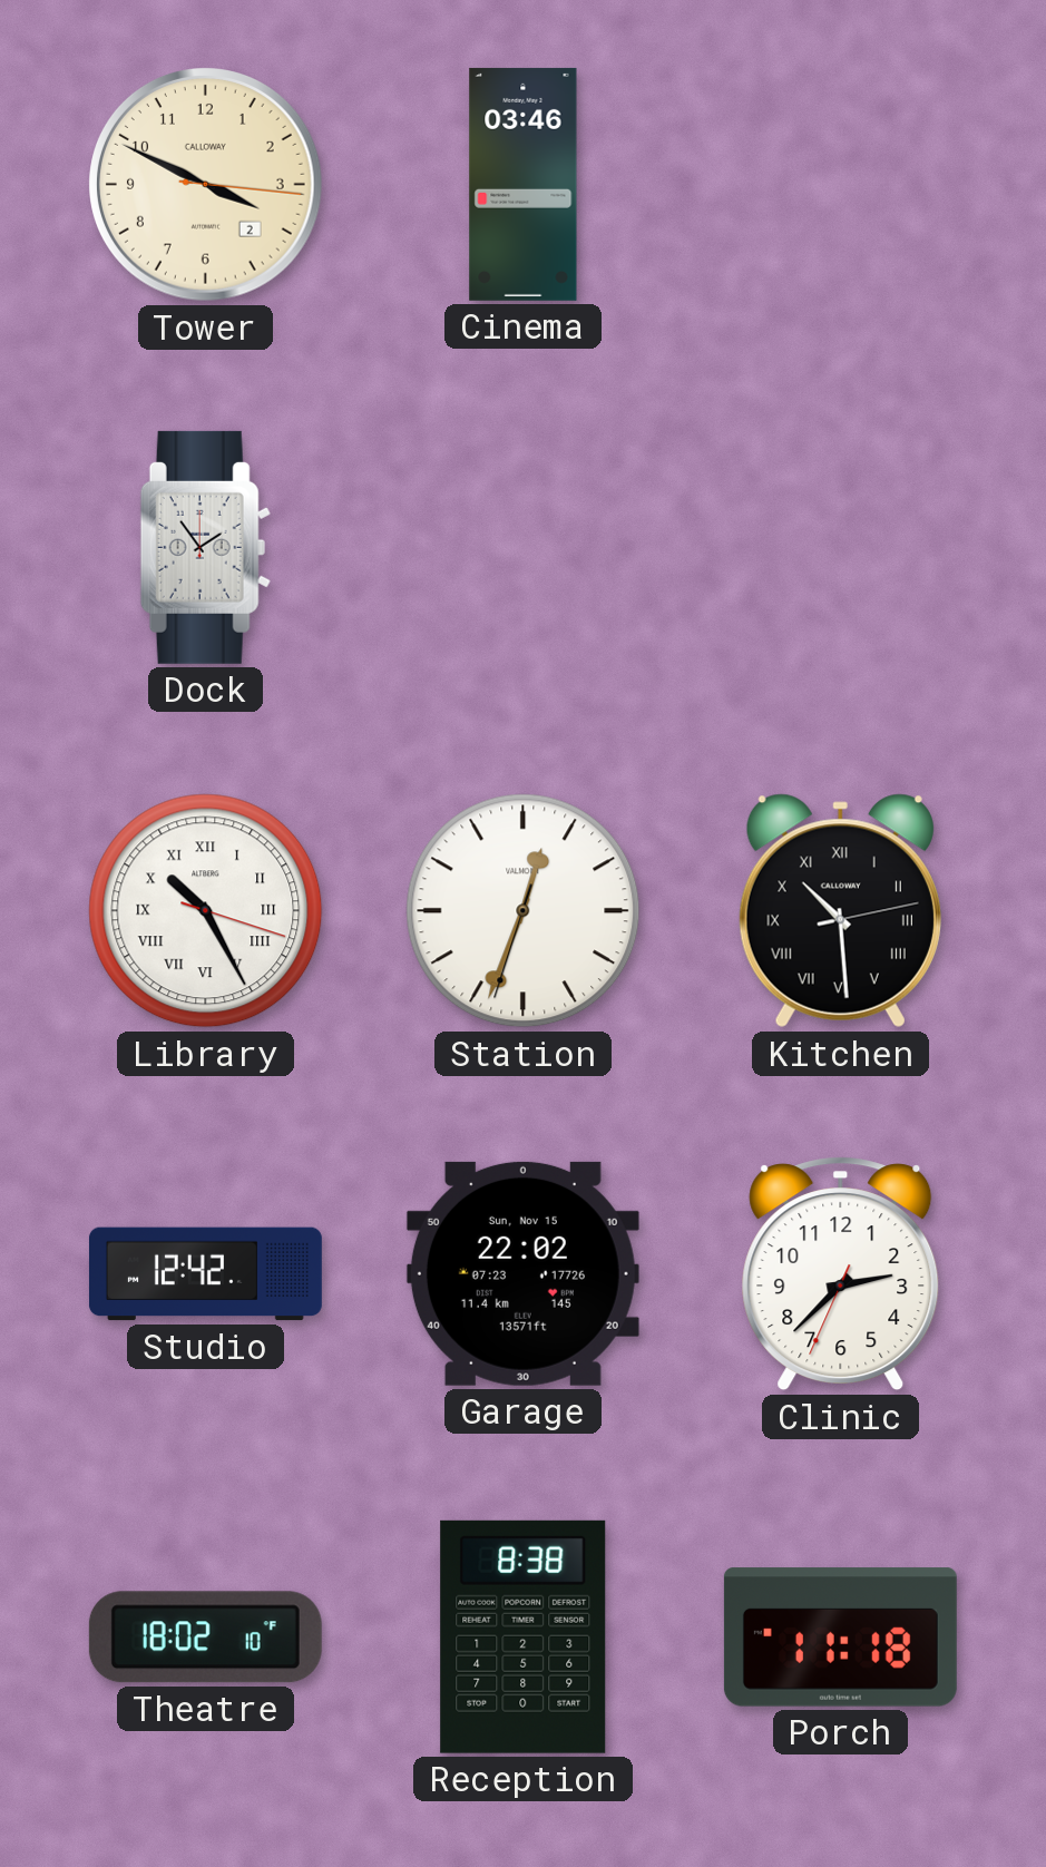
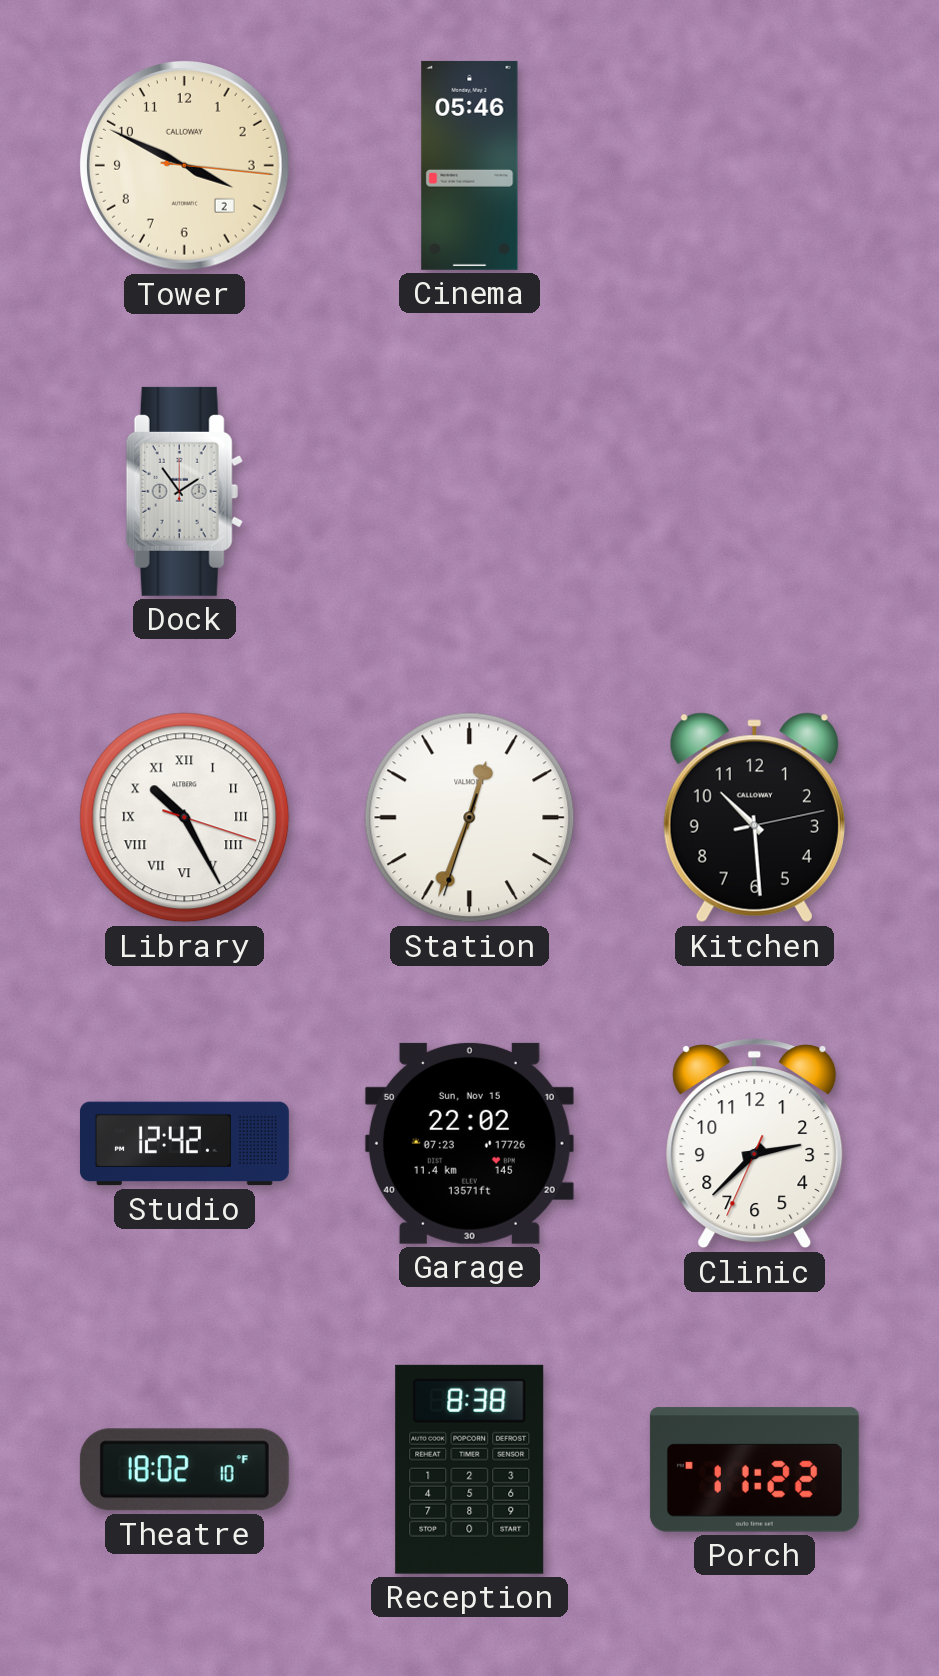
Cinema: 03:46 -> 05:46 (470, 165)
Kitchen numerals: Roman -> Arabic (754, 818)
Porch: 11:18 -> 11:22 (754, 1470)
